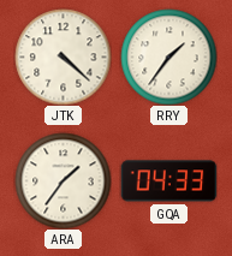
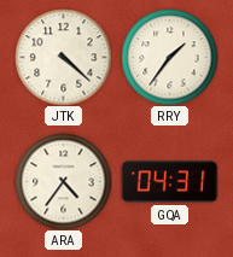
ARA: 1:36 -> 4:36 (63, 181)
GQA: 04:33 -> 04:31 (169, 182)
